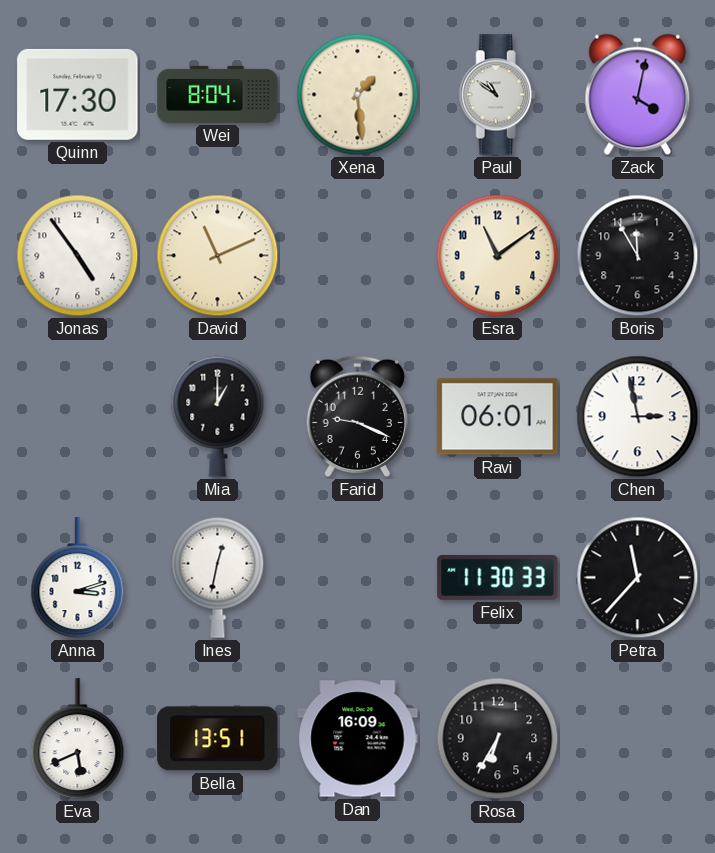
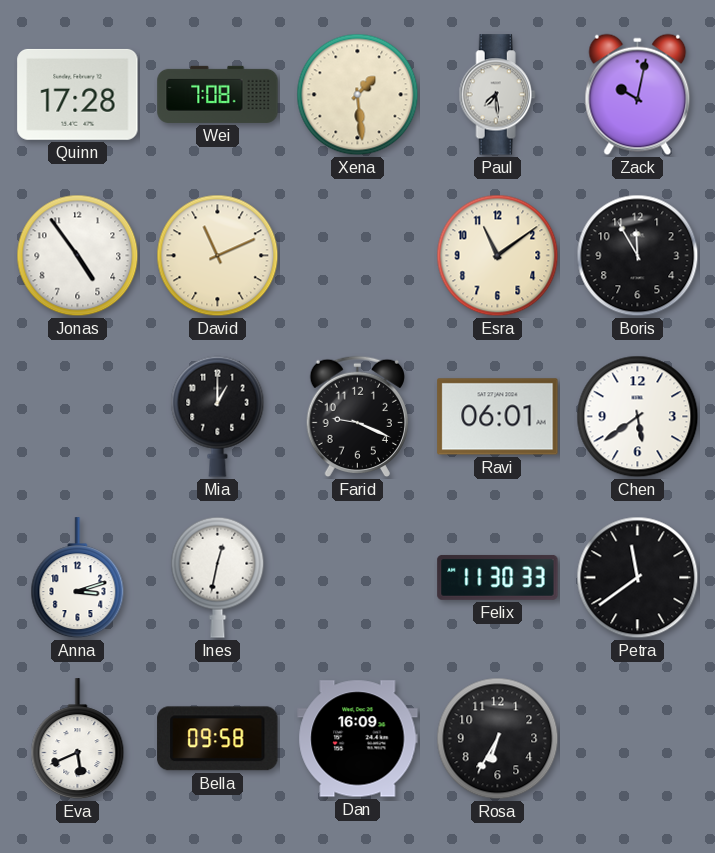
Quinn: 17:30 -> 17:28 (78, 94)
Wei: 8:04 -> 7:08 (218, 94)
Paul: 10:51 -> 7:29 (497, 95)
Zack: 4:02 -> 10:02 (638, 95)
Chen: 2:58 -> 5:39 (638, 417)
Petra: 11:37 -> 11:39 (638, 578)
Bella: 13:51 -> 09:58 (218, 739)
